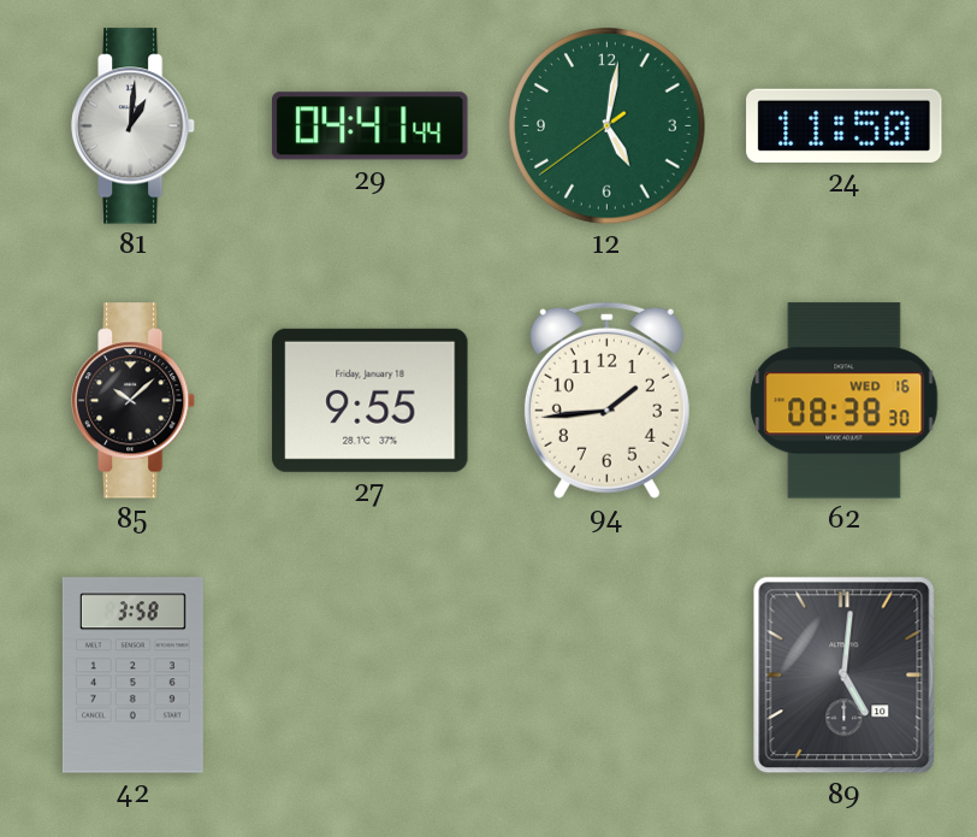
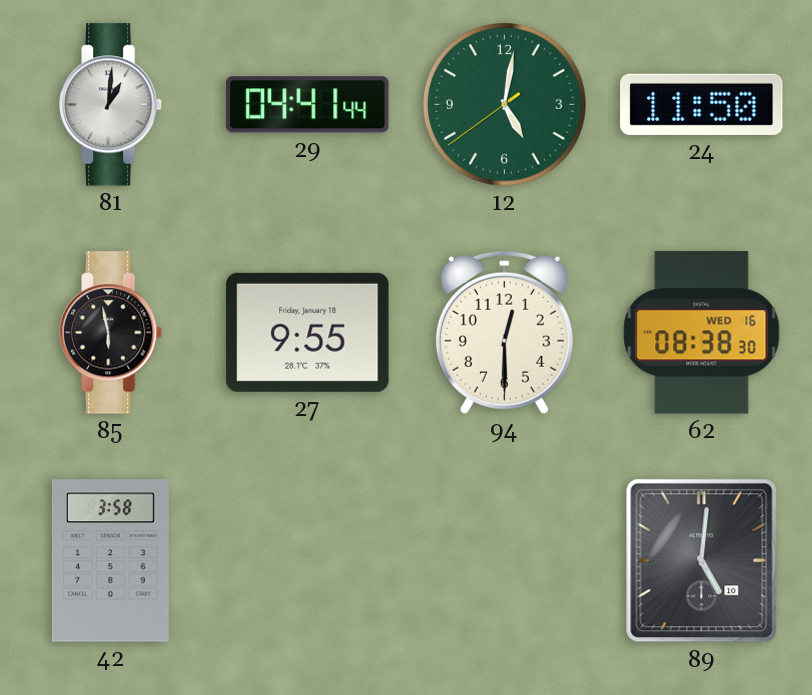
85: 10:08 -> 5:58 (111, 333)
94: 1:44 -> 12:30 (504, 332)
